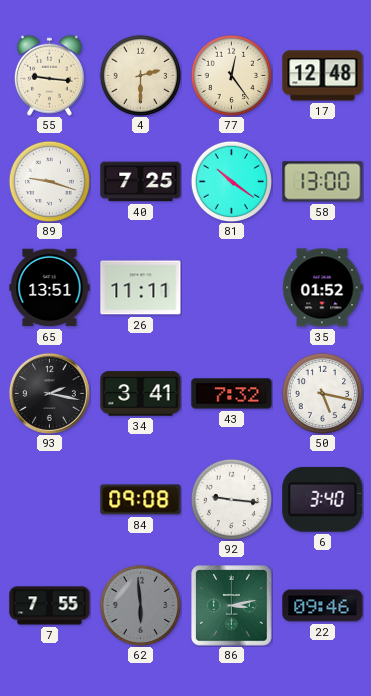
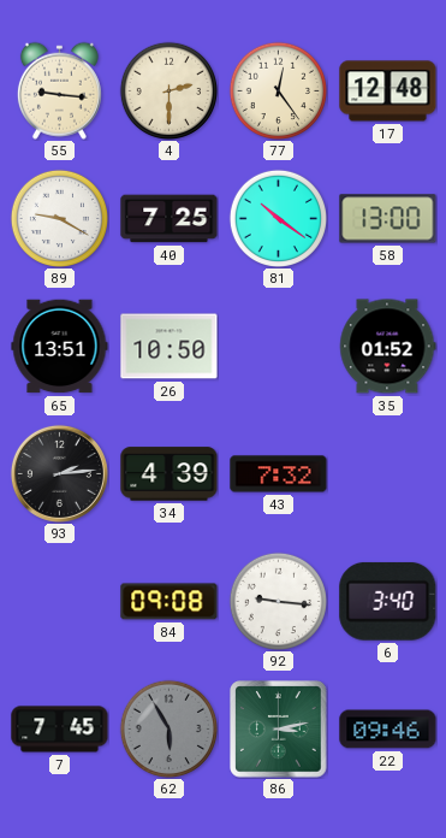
89: 9:18 -> 9:20 (59, 218)
26: 11:11 -> 10:50 (170, 347)
93: 2:17 -> 2:14 (59, 473)
34: 3:41 -> 4:39 (170, 474)
50: 5:17 -> none (322, 393)
7: 7:55 -> 7:45 (60, 730)
62: 5:59 -> 5:55 (168, 728)
